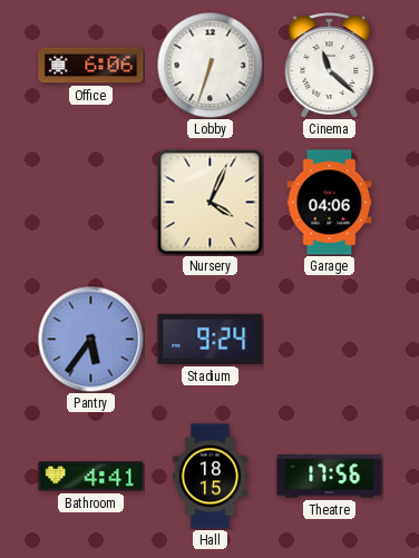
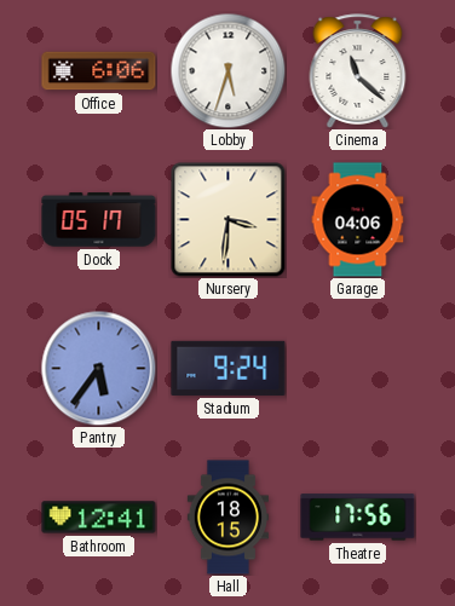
Lobby: 6:33 -> 5:33 (227, 70)
Dock: none -> 05:17 (99, 220)
Nursery: 4:04 -> 3:31 (227, 219)
Bathroom: 4:41 -> 12:41 (99, 518)
